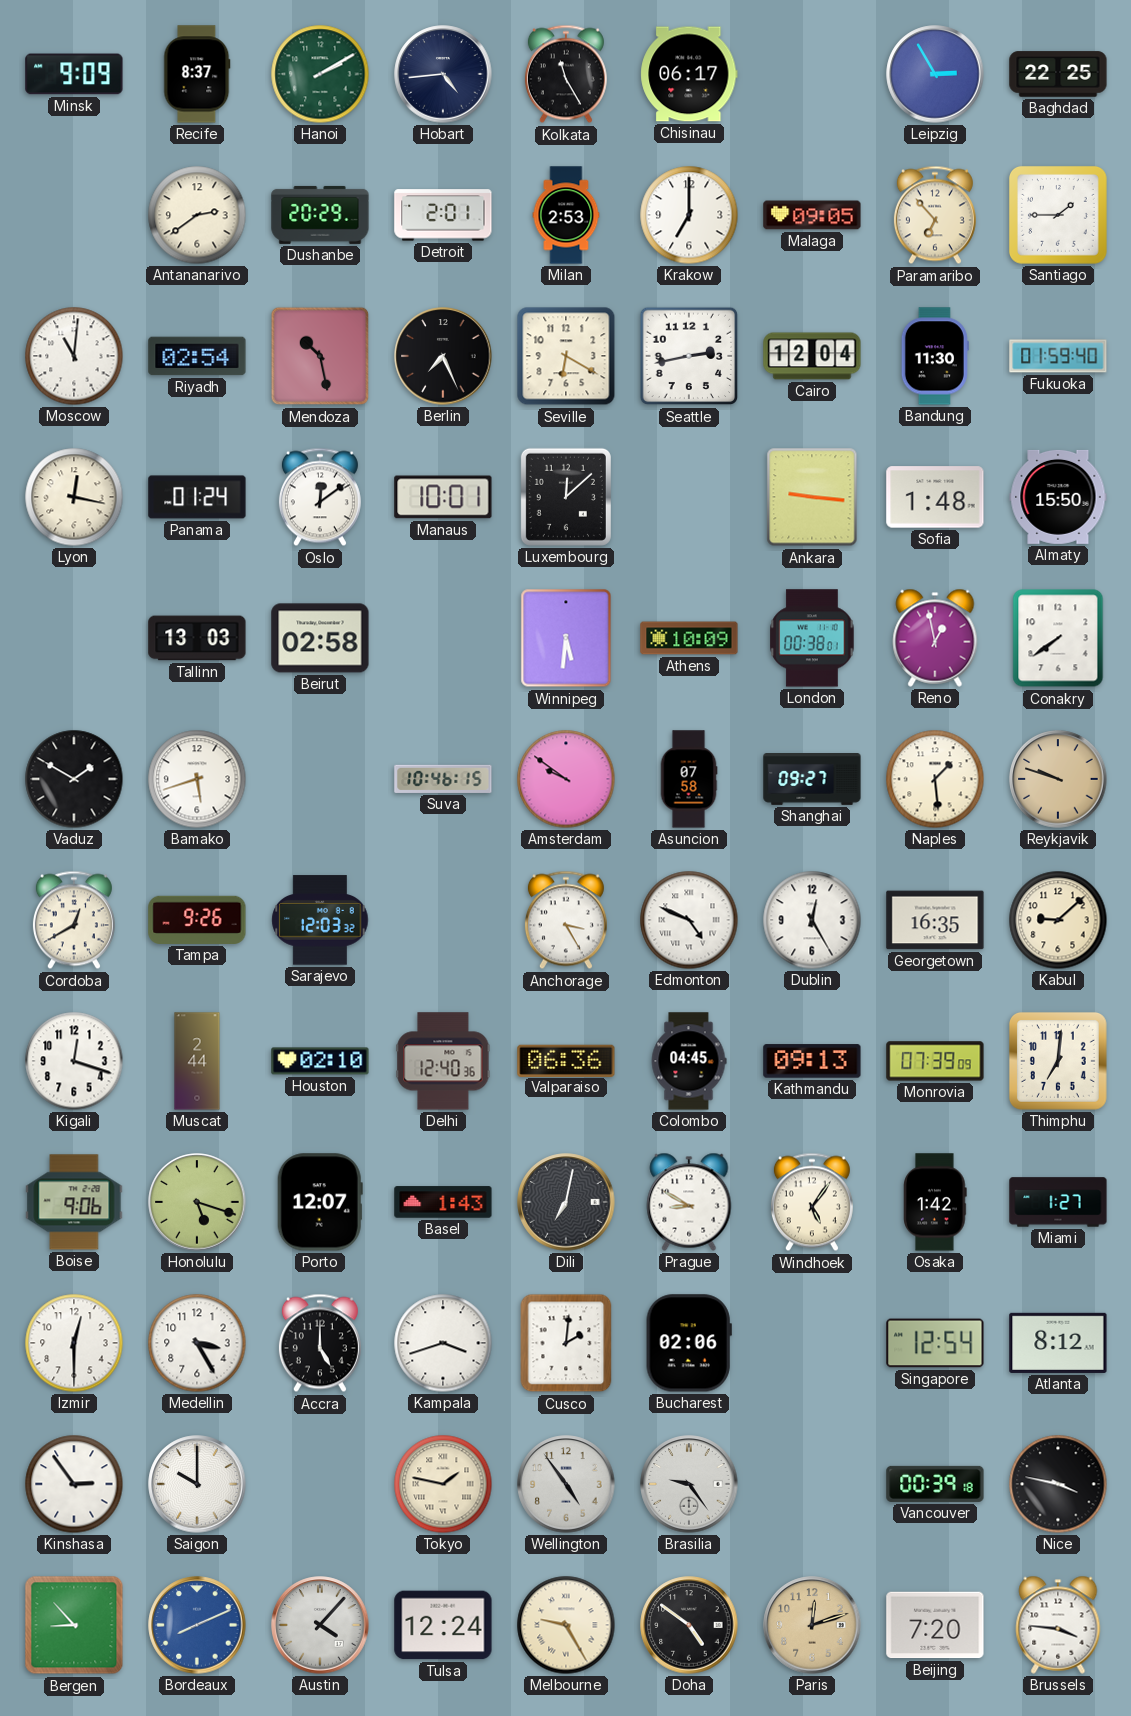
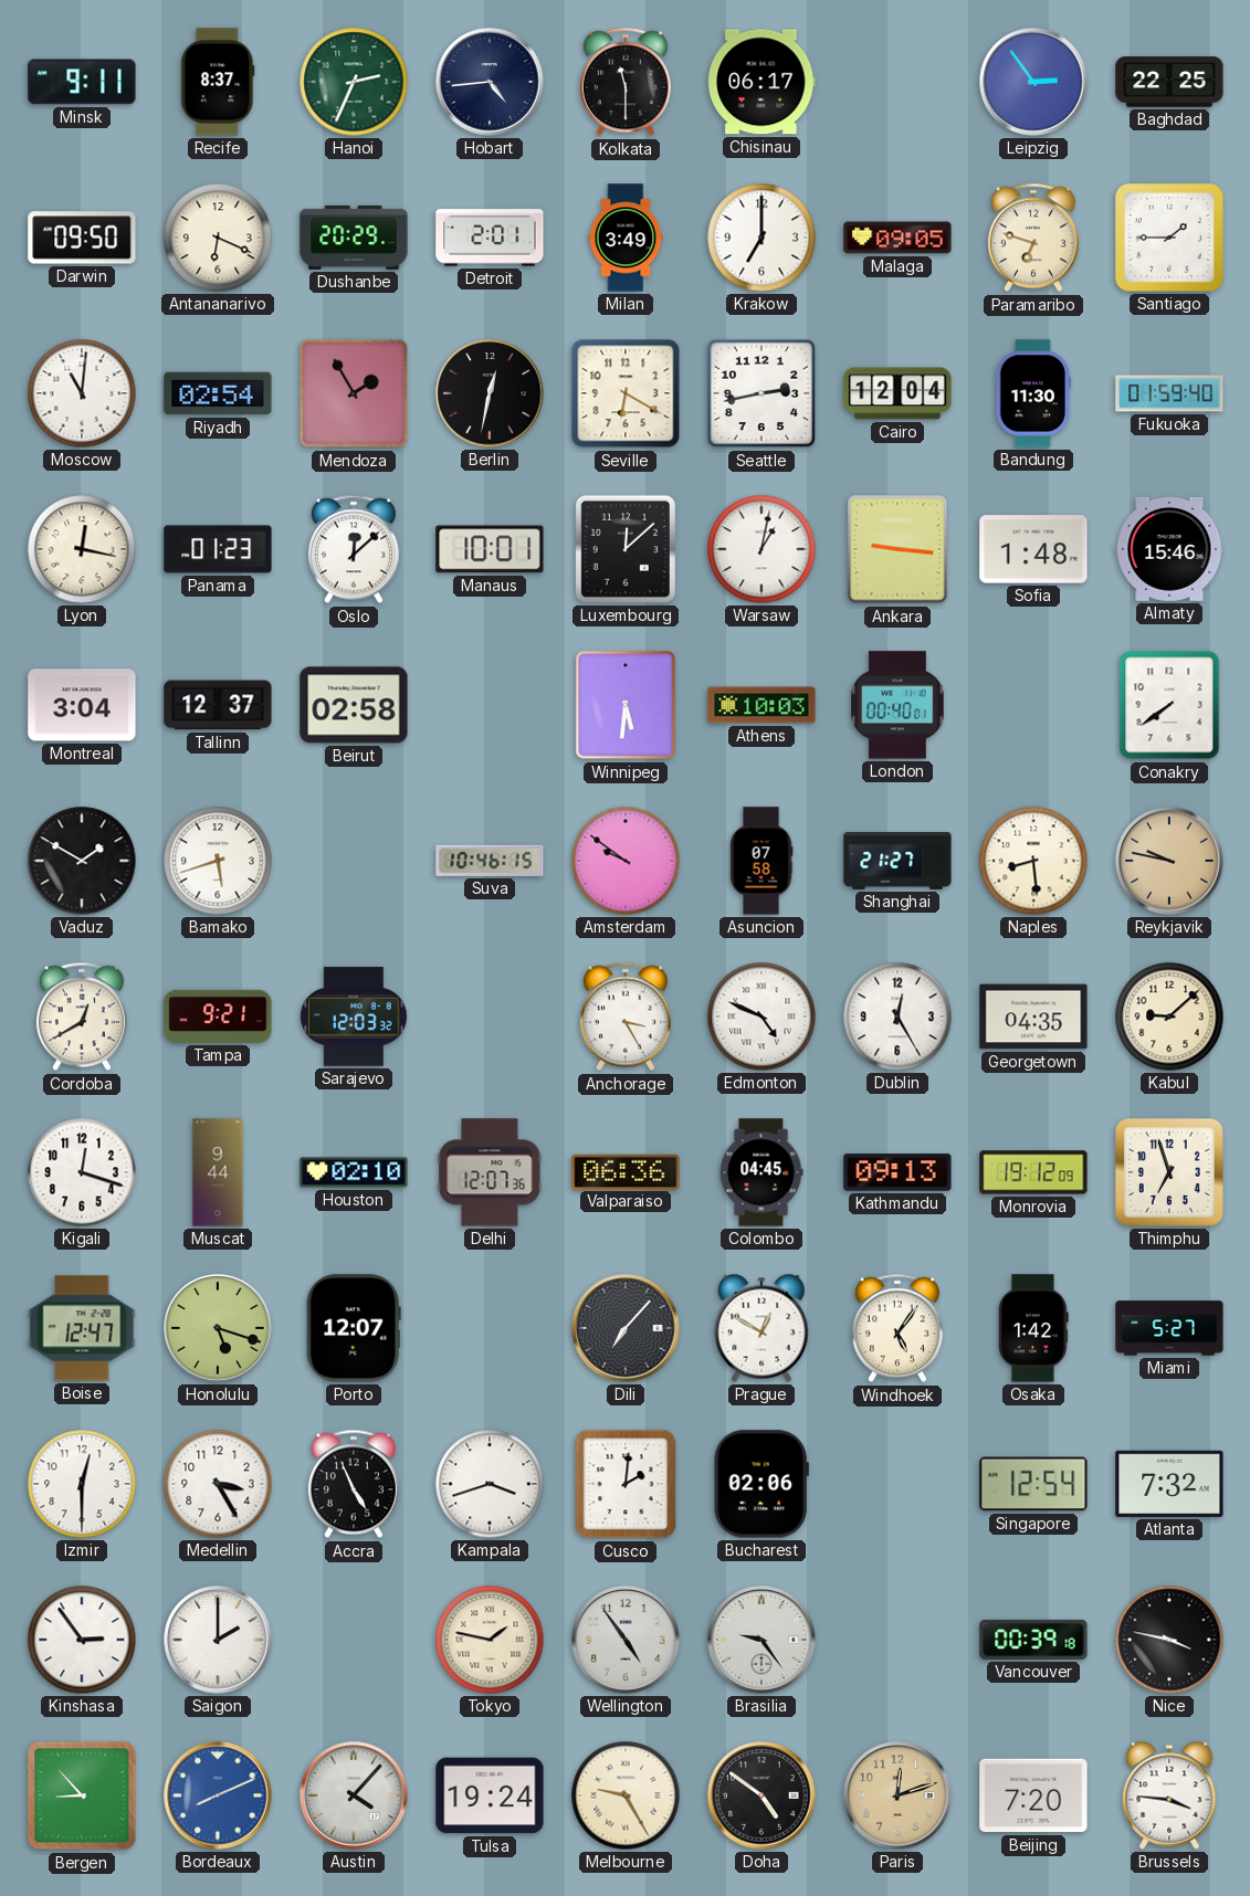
Minsk: 9:09 -> 9:11 (82, 82)
Hanoi: 2:10 -> 2:34 (354, 82)
Kolkata: 11:25 -> 11:30 (626, 82)
Leipzig: 2:55 -> 2:54 (1033, 82)
Darwin: none -> 09:50 (82, 238)
Antananarivo: 2:39 -> 6:19 (218, 238)
Milan: 2:53 -> 3:49 (626, 238)
Paramaribo: 6:53 -> 6:48 (1033, 238)
Mendoza: 10:28 -> 1:55 (354, 393)
Berlin: 7:26 -> 12:32 (490, 393)
Panama: 01:24 -> 01:23 (218, 549)
Oslo: 12:09 -> 12:08 (354, 549)
Warsaw: none -> 1:02 (761, 549)
Almaty: 15:50 -> 15:46 (1169, 549)
Montreal: none -> 3:04 (82, 705)
Tallinn: 13:03 -> 12:37 (218, 705)
Athens: 10:09 -> 10:03 (761, 705)
London: 00:38 -> 00:40 (897, 705)
Reno: 12:58 -> none (935, 638)
Shanghai: 09:27 -> 21:27 (897, 862)
Naples: 1:29 -> 8:29 (1033, 861)
Reykjavik: 9:48 -> 9:47 (1169, 861)
Tampa: 9:26 -> 9:21 (218, 1017)
Georgetown: 16:35 -> 04:35 (1033, 1017)
Muscat: 2:44 -> 9:44 (218, 1172)
Delhi: 12:40 -> 12:07 (490, 1172)
Monrovia: 07:39 -> 19:12 (1033, 1172)
Thimphu: 7:01 -> 6:57 (1169, 1172)
Boise: 9:06 -> 12:47 (82, 1328)
Basel: 1:43 -> none (443, 1202)
Dili: 7:02 -> 7:07 (626, 1328)
Prague: 8:50 -> 12:50 (761, 1328)
Miami: 1:27 -> 5:27 (1169, 1328)
Accra: 5:00 -> 4:56 (354, 1484)
Atlanta: 8:12 -> 7:32 (1169, 1484)
Saigon: 10:00 -> 2:00 (218, 1640)
Tulsa: 12:24 -> 19:24 (490, 1795)
